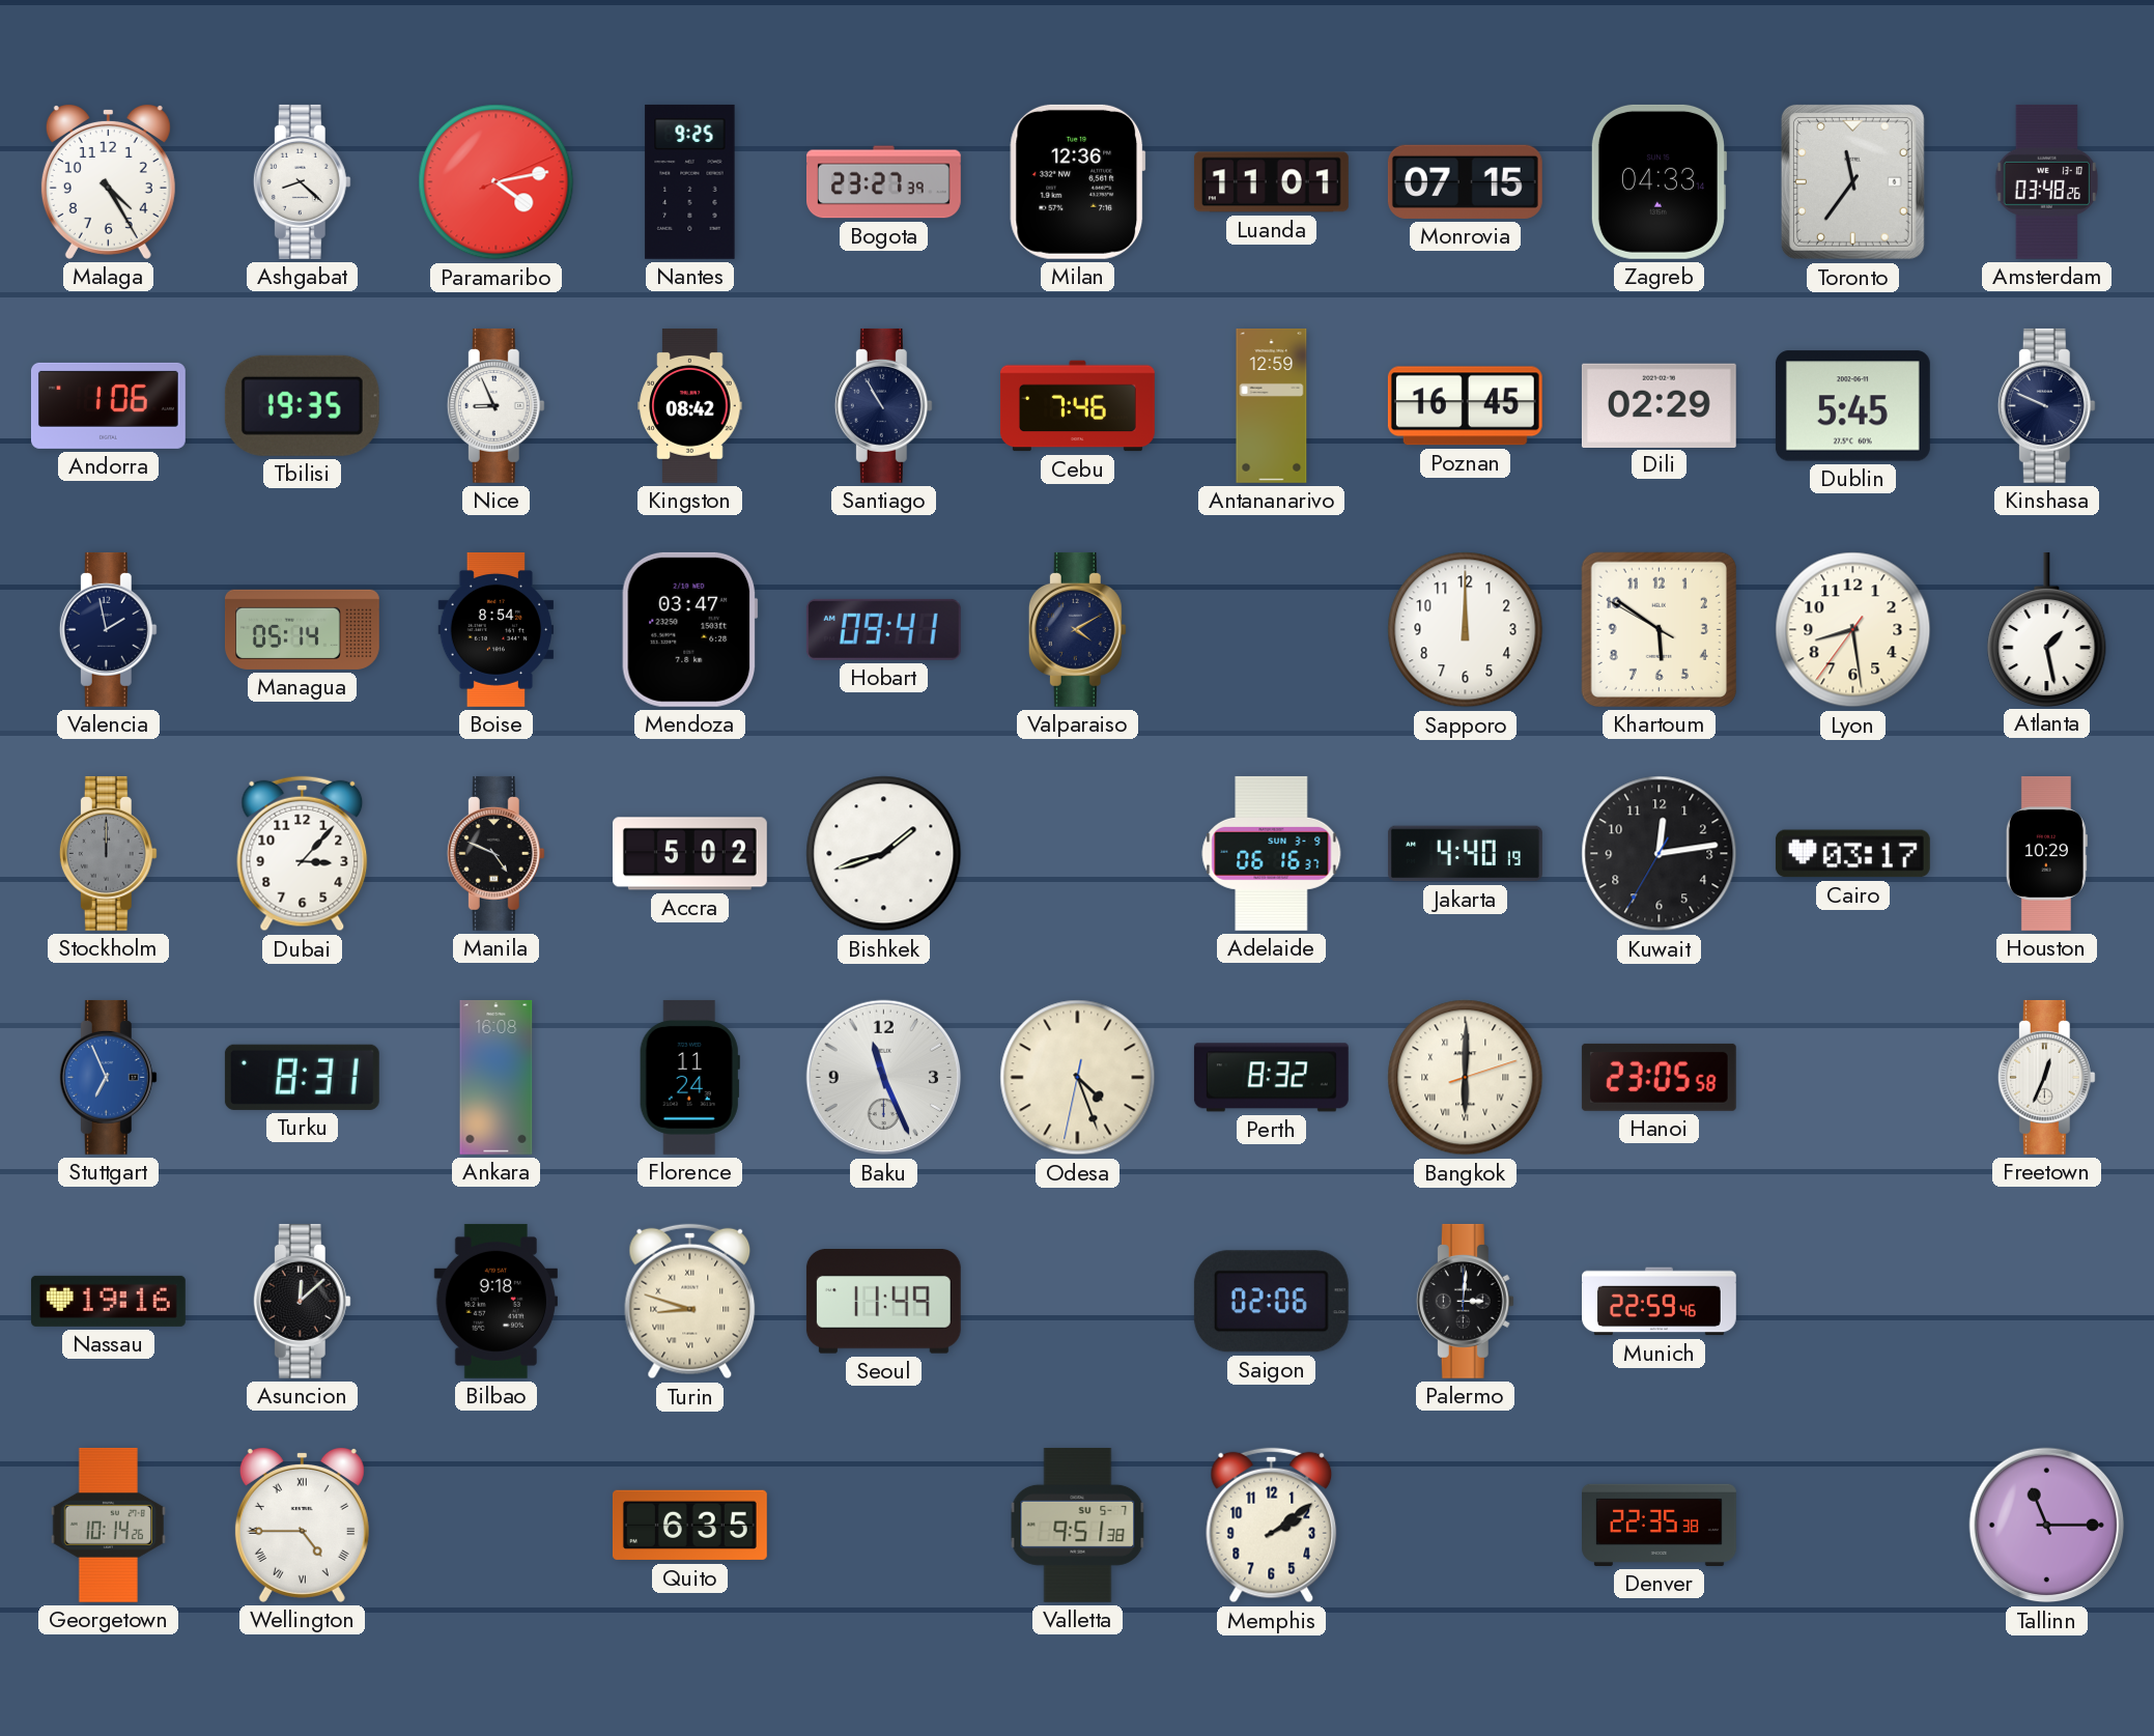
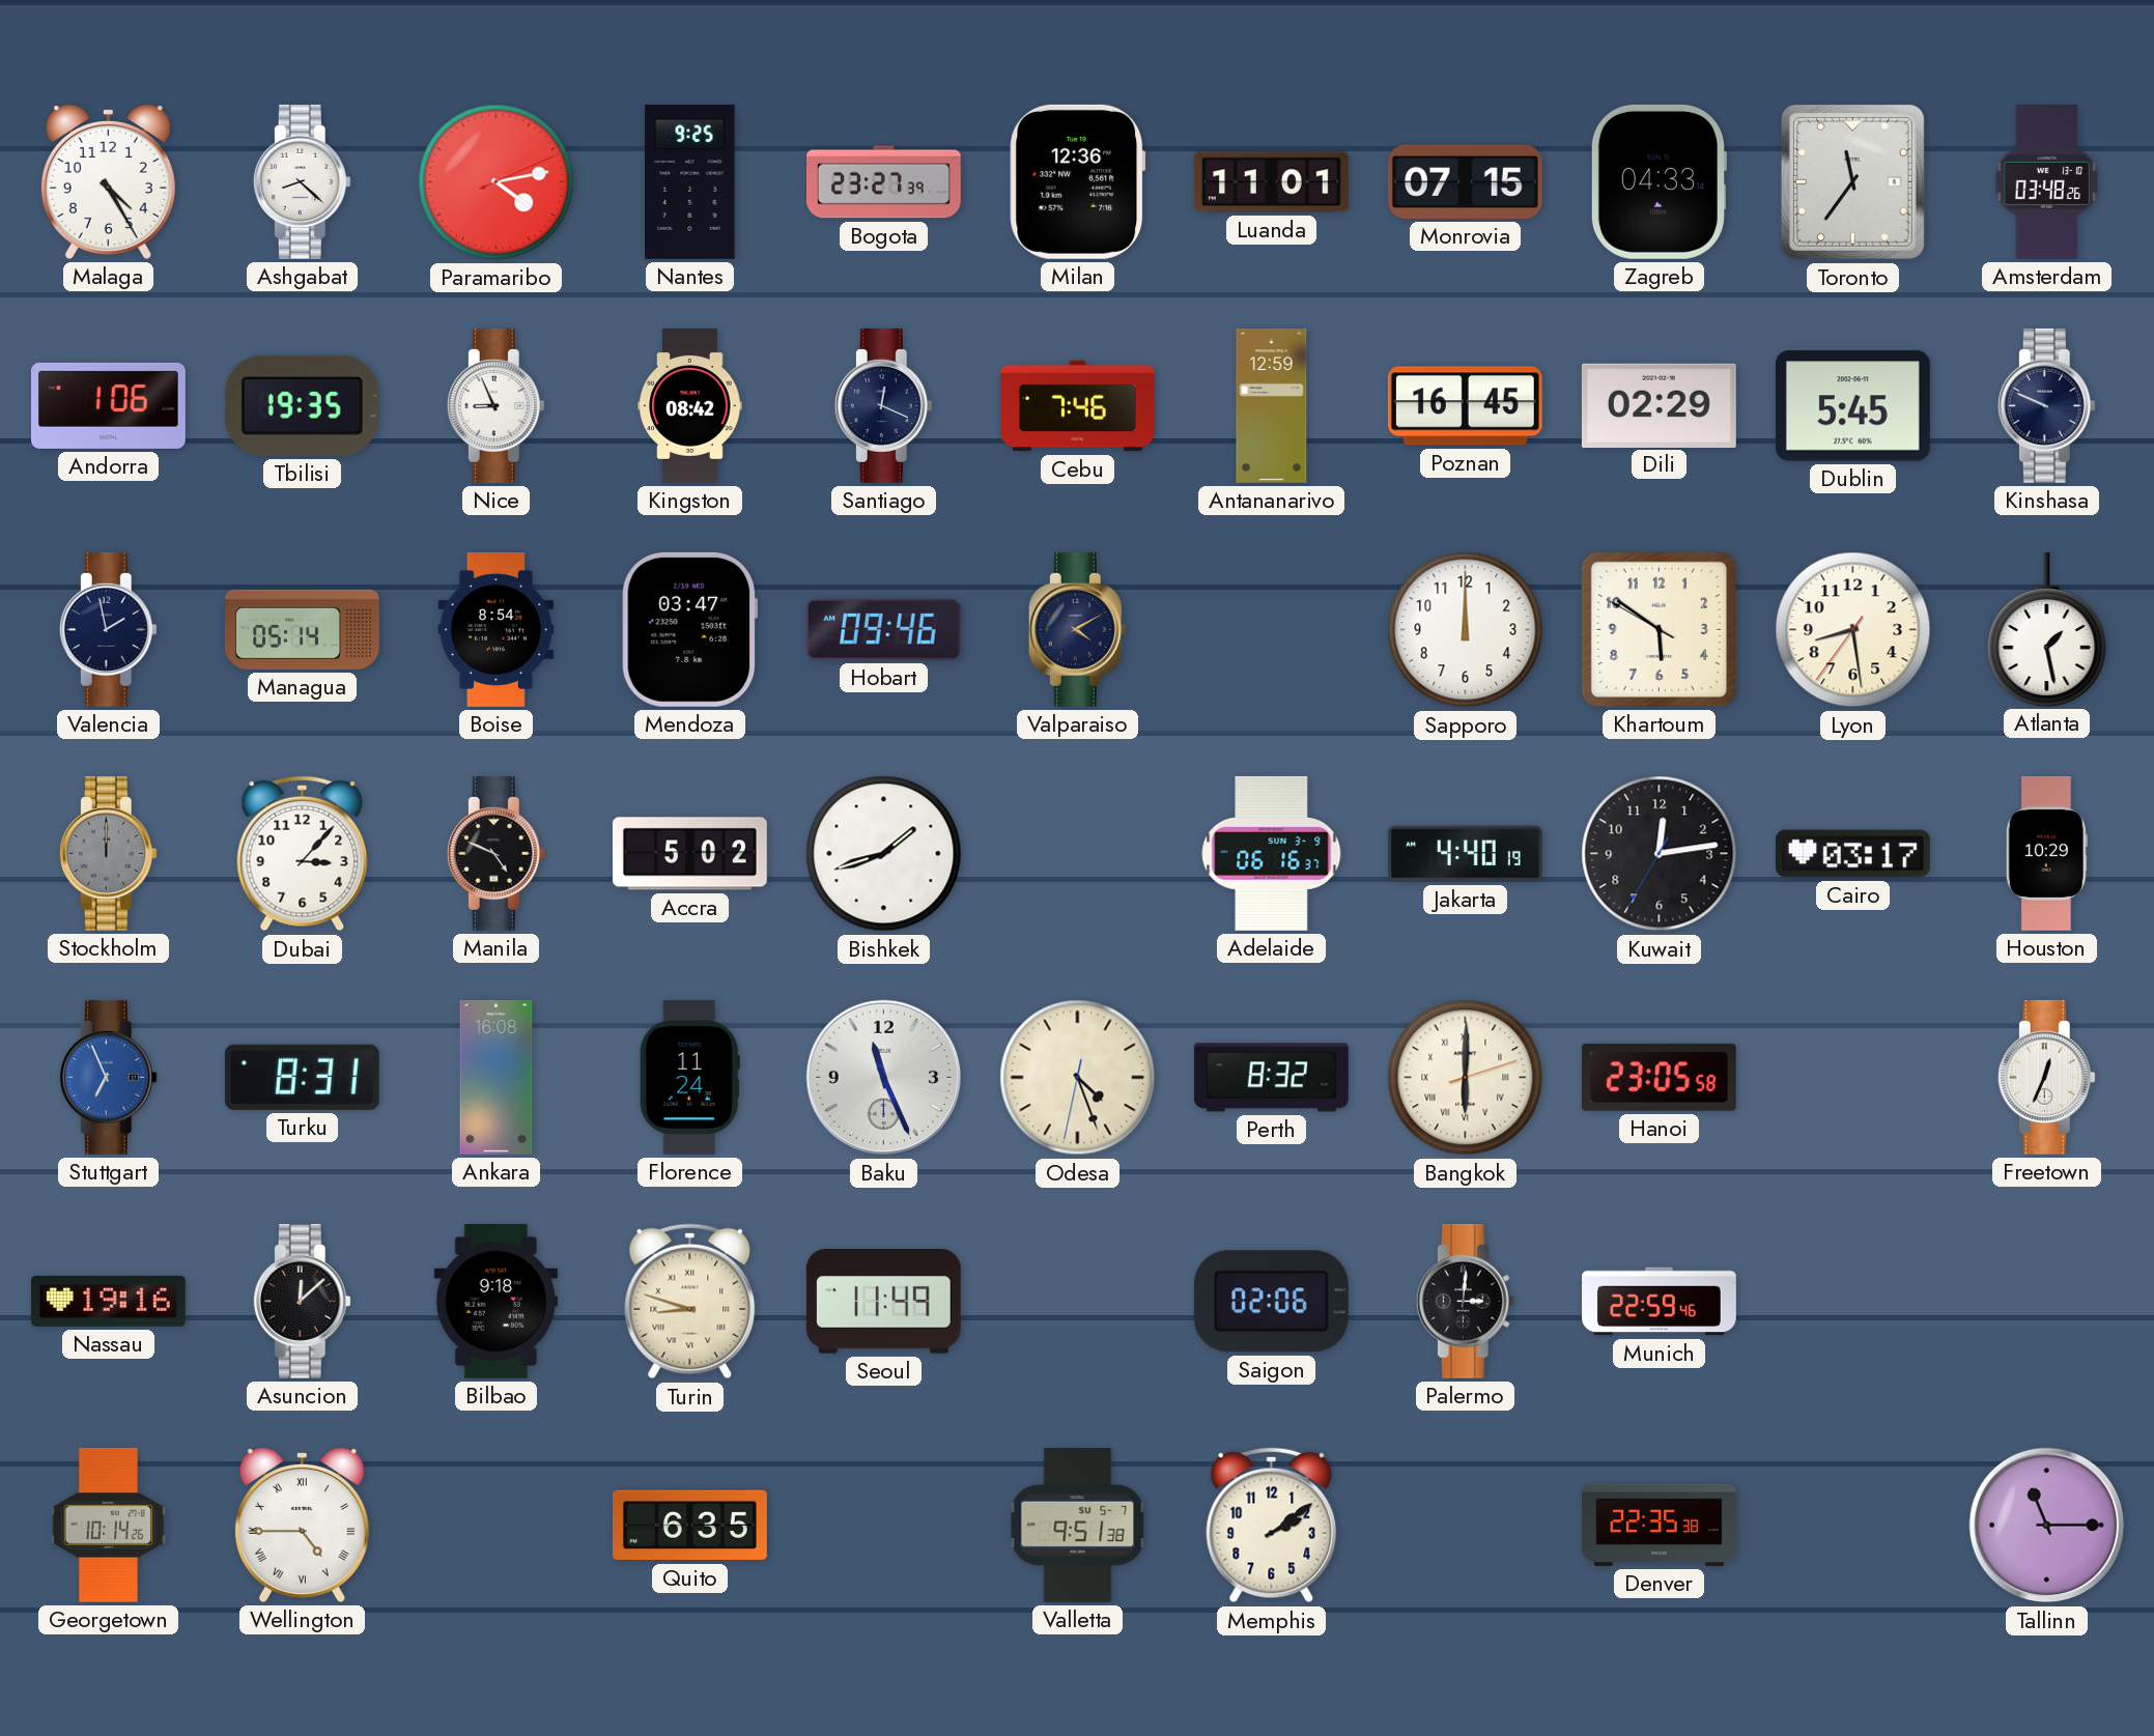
Santiago: 10:55 -> 12:19 (883, 405)
Hobart: 09:41 -> 09:46 (883, 629)
